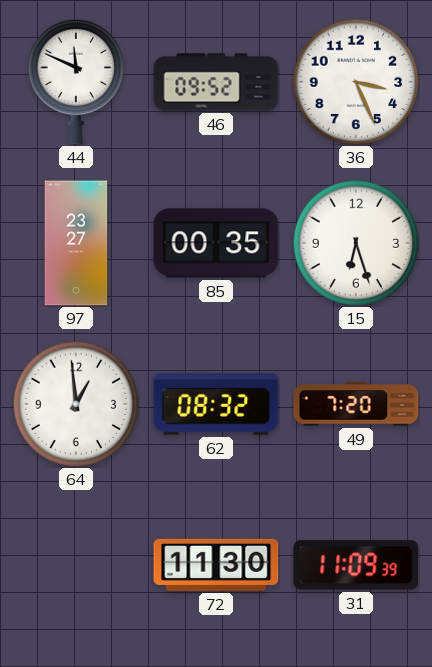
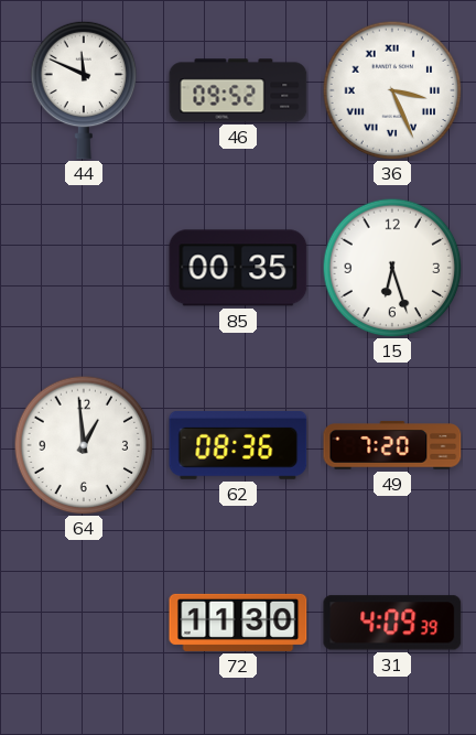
36 numerals: Arabic -> Roman (392, 90)
97: 23:27 -> none (76, 243)
62: 08:32 -> 08:36 (238, 445)
31: 11:09 -> 4:09 (392, 623)
